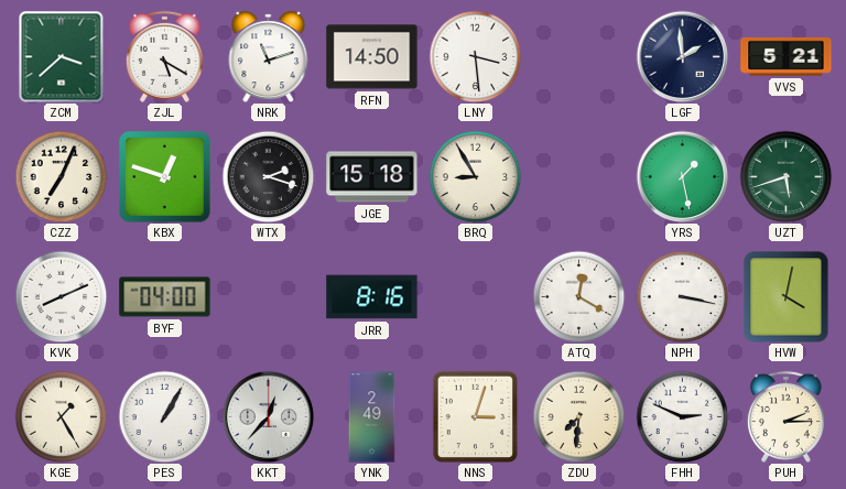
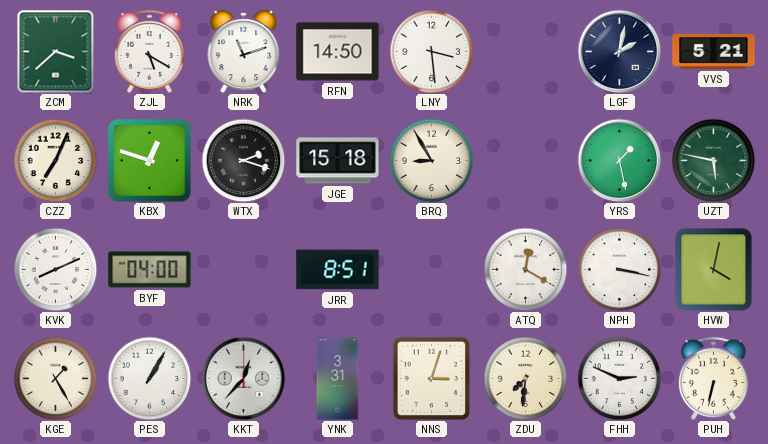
LGF: 1:59 -> 2:02 (619, 51)
UZT: 5:42 -> 5:47 (713, 160)
JRR: 8:16 -> 8:51 (338, 270)
YNK: 2:49 -> 3:31 (338, 379)
PUH: 2:15 -> 6:32 (713, 378)
